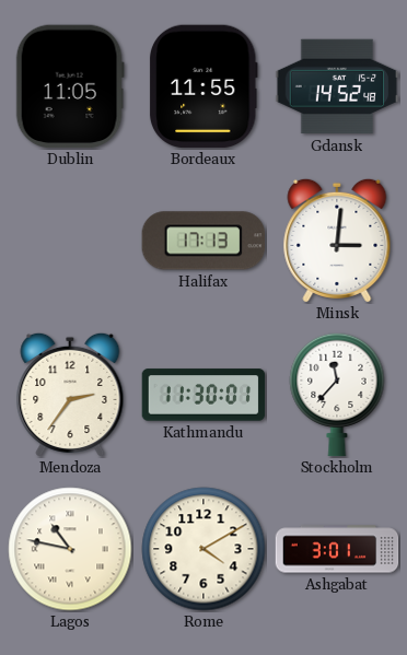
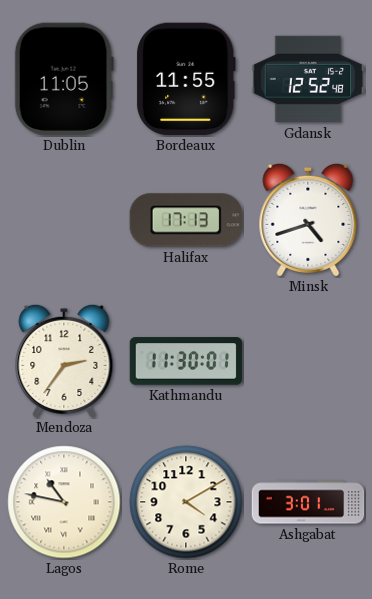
Gdansk: 14:52 -> 12:52 (308, 79)
Minsk: 3:01 -> 4:42 (308, 220)
Stockholm: 11:37 -> none (337, 395)
